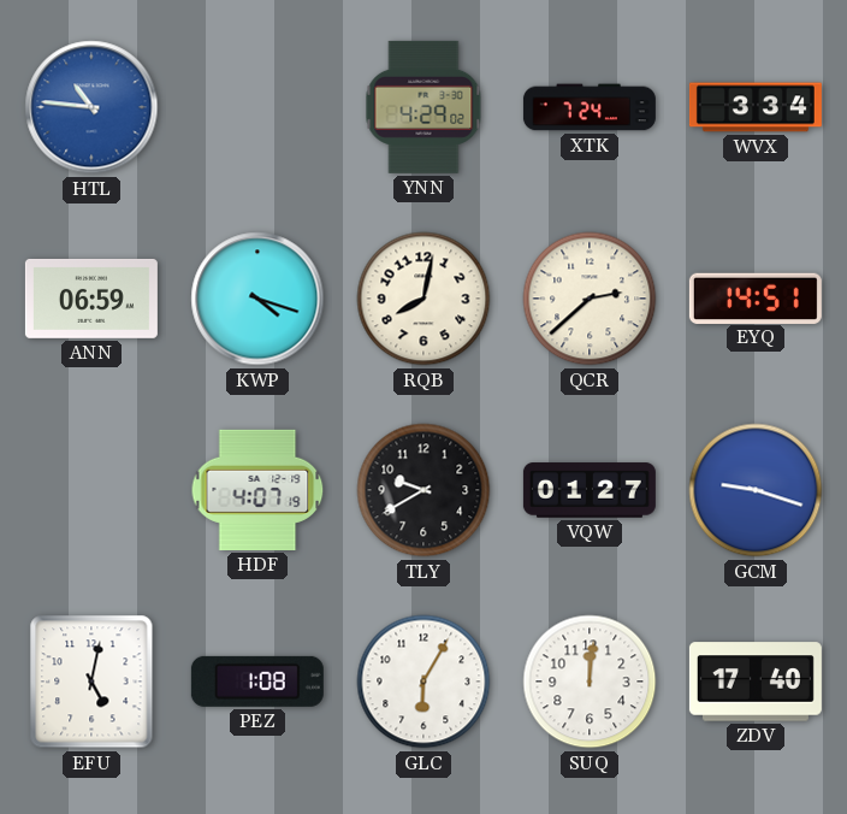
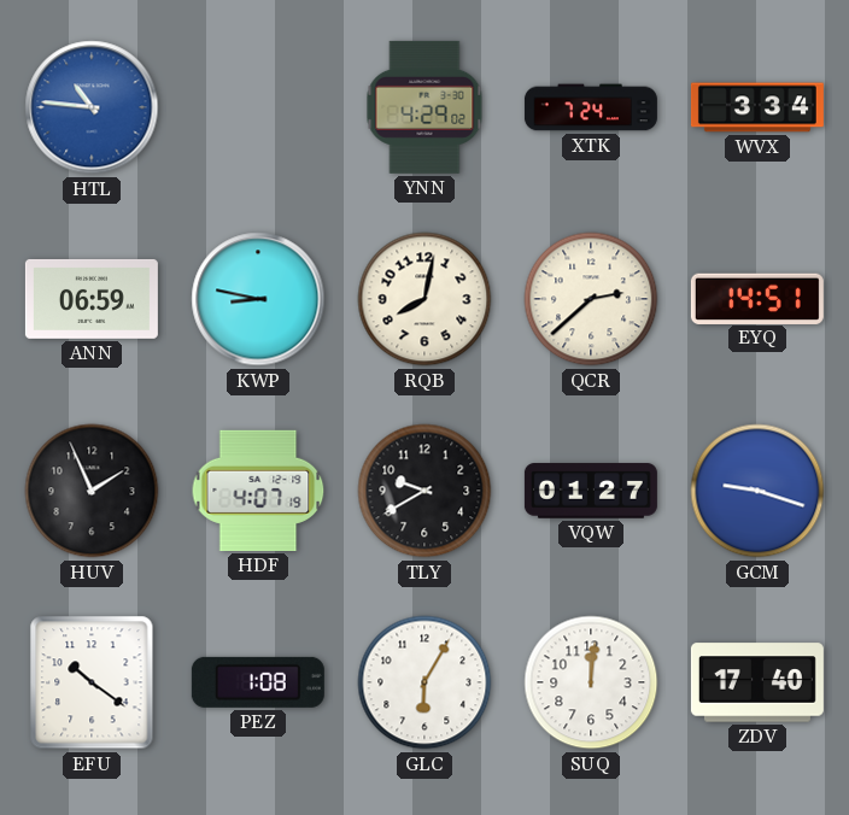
KWP: 4:18 -> 8:47 (258, 299)
HUV: none -> 1:56 (92, 491)
EFU: 5:02 -> 10:21 (92, 682)
